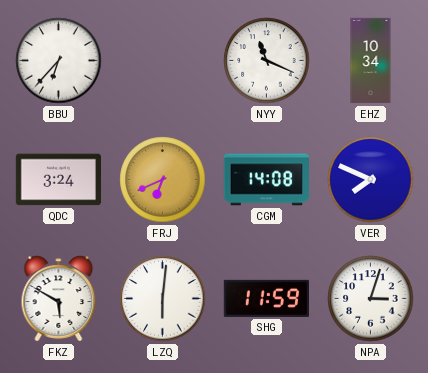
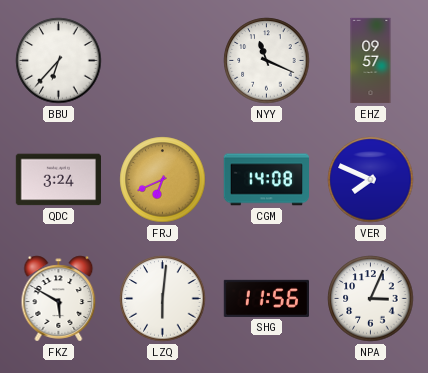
EHZ: 10:34 -> 09:57 (371, 61)
SHG: 11:59 -> 11:56 (266, 298)
NPA: 3:03 -> 3:04 (371, 299)
